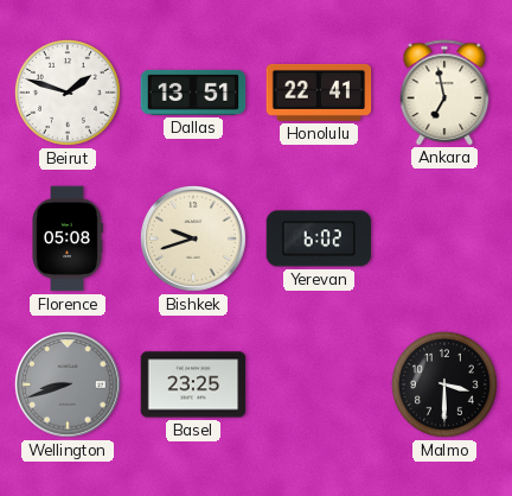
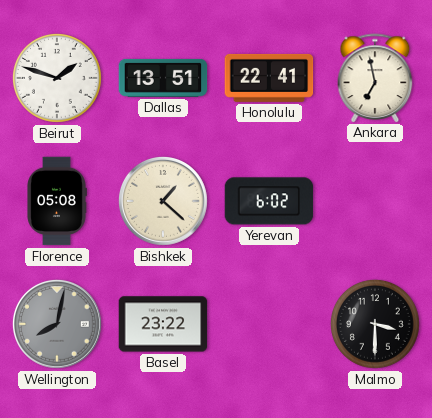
Bishkek: 9:42 -> 1:22 (164, 202)
Wellington: 8:42 -> 8:02 (58, 325)
Basel: 23:25 -> 23:22 (163, 324)
